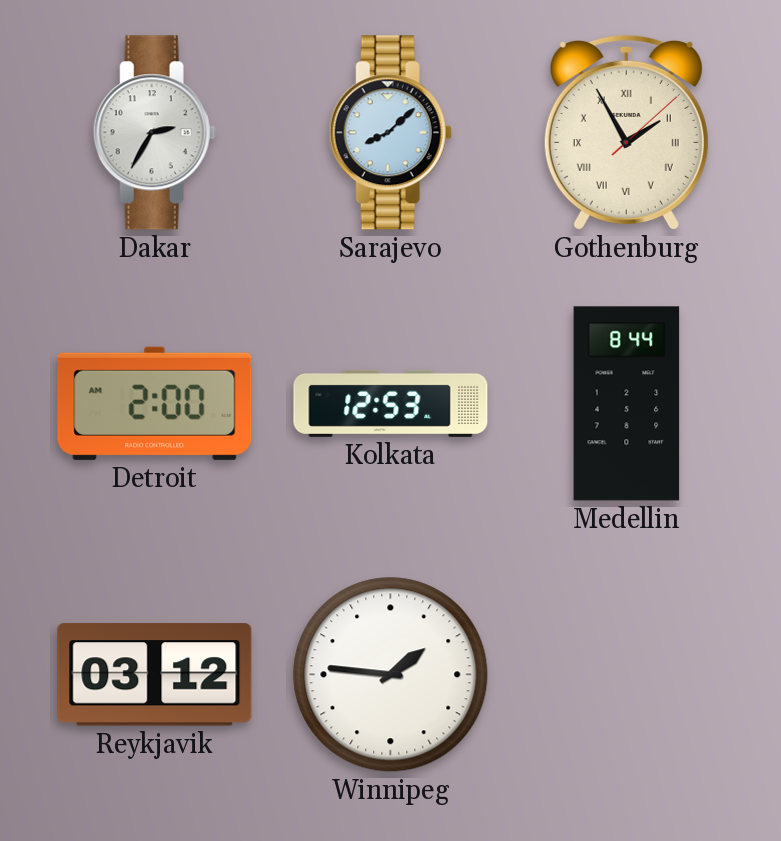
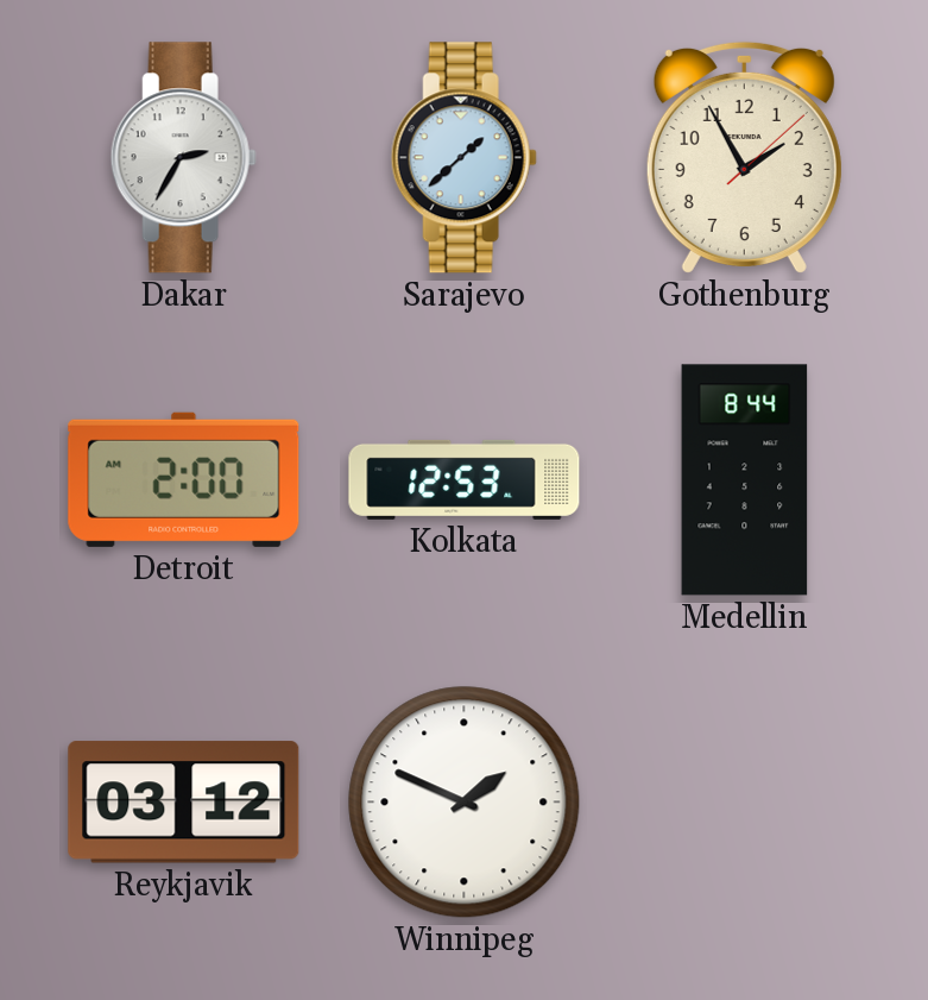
Sarajevo: 8:08 -> 1:38 (463, 158)
Gothenburg numerals: Roman -> Arabic (744, 157)
Winnipeg: 1:46 -> 1:49 (465, 803)
